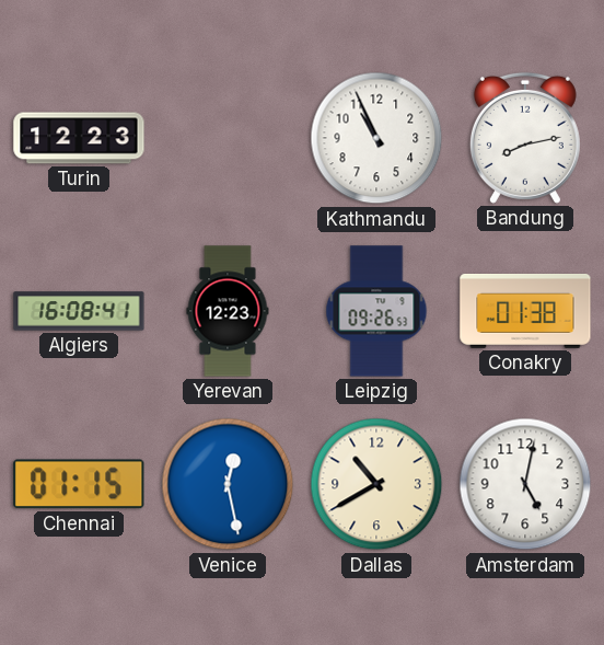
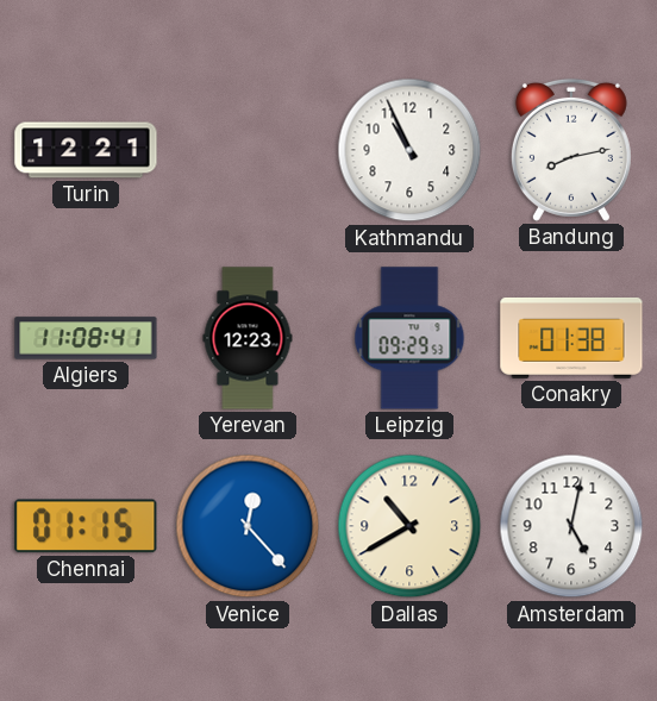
Turin: 12:23 -> 12:21 (86, 150)
Algiers: 16:08 -> 11:08 (86, 338)
Leipzig: 09:26 -> 09:29 (409, 338)
Venice: 12:28 -> 12:23 (248, 526)
